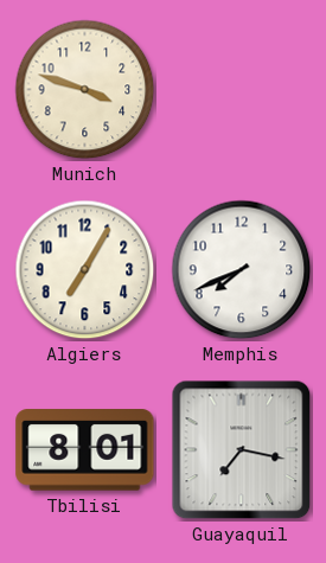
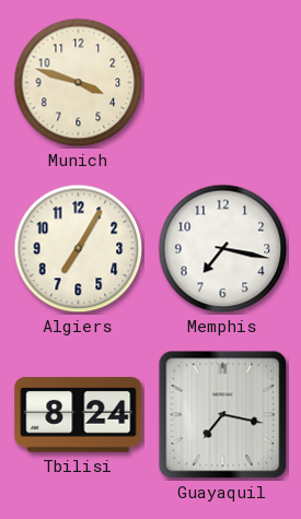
Memphis: 7:41 -> 7:17 (223, 249)
Tbilisi: 8:01 -> 8:24 (79, 415)
